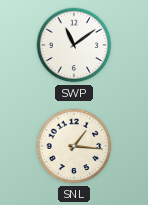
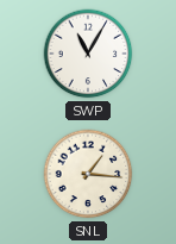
SWP: 11:09 -> 11:05 (88, 54)
